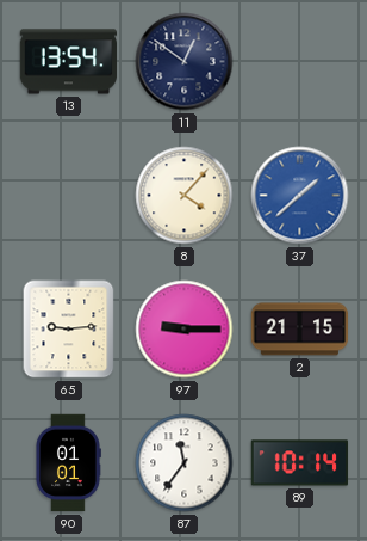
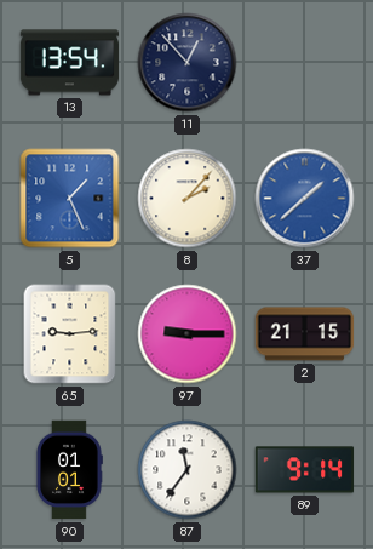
11: 12:51 -> 12:53 (188, 63)
5: none -> 1:26 (70, 199)
8: 4:07 -> 2:07 (188, 199)
89: 10:14 -> 9:14 (305, 470)
